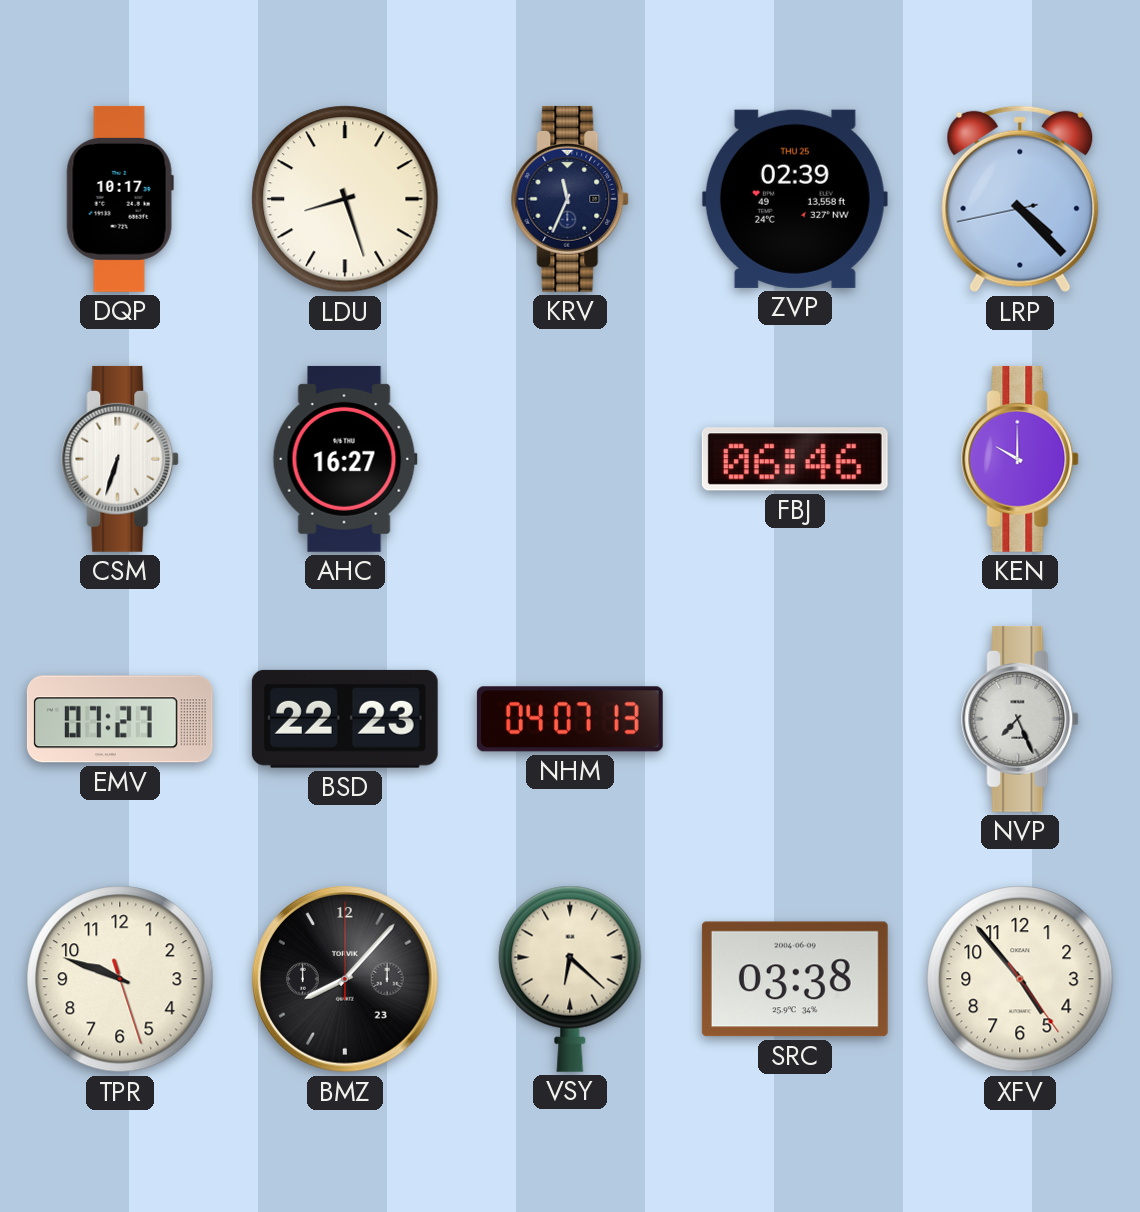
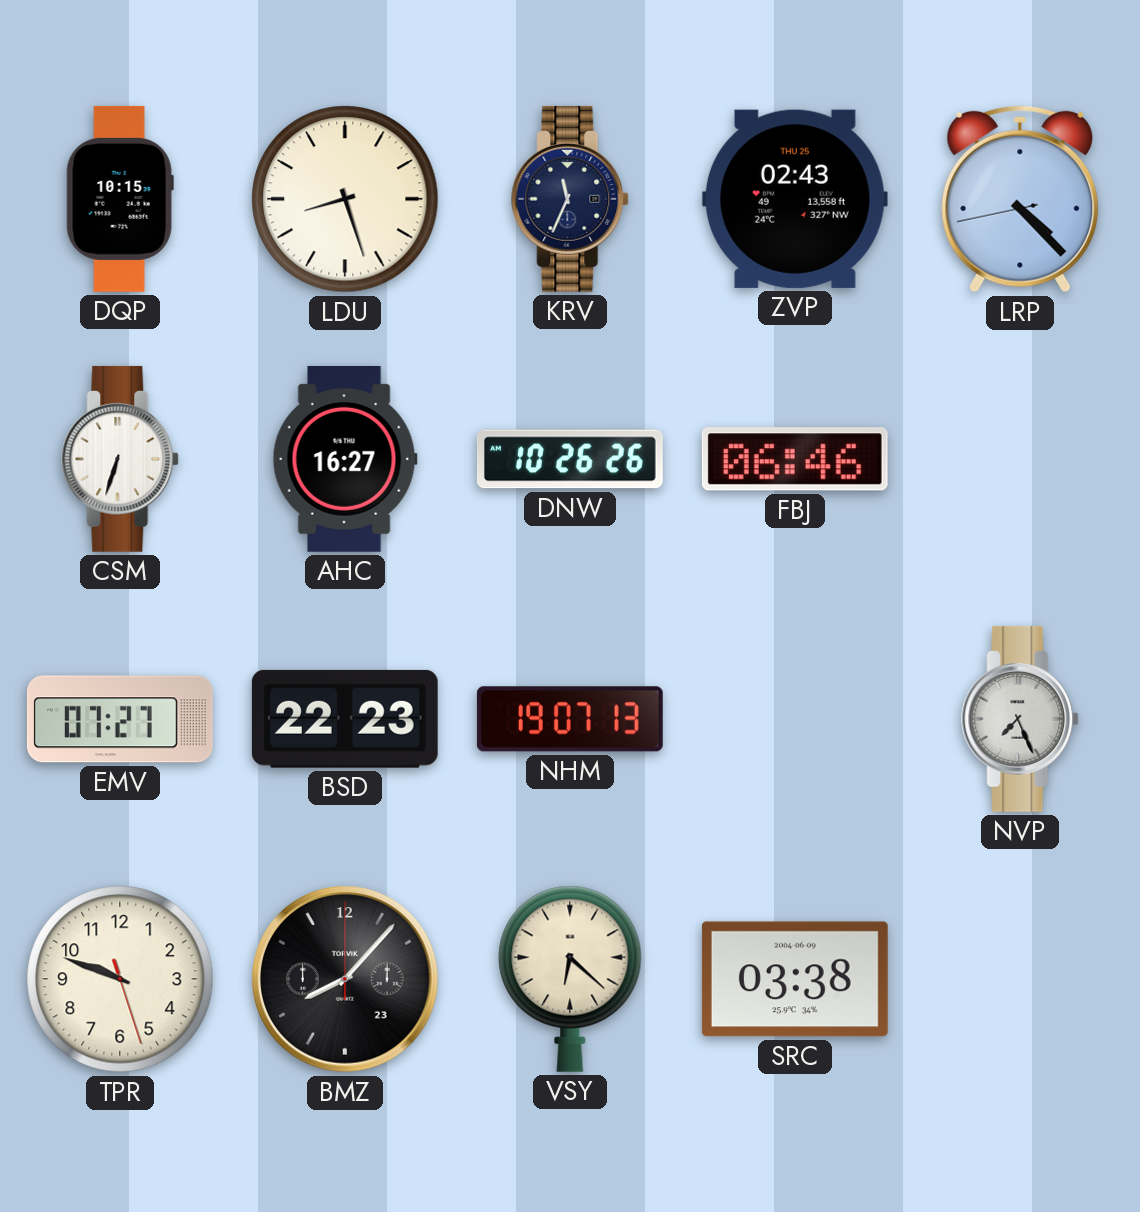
DQP: 10:17 -> 10:15 (120, 199)
ZVP: 02:39 -> 02:43 (795, 199)
DNW: none -> 10:26 (570, 459)
KEN: 10:00 -> none (1021, 459)
NHM: 04:07 -> 19:07 (570, 719)
XFV: 4:53 -> none (1020, 979)
